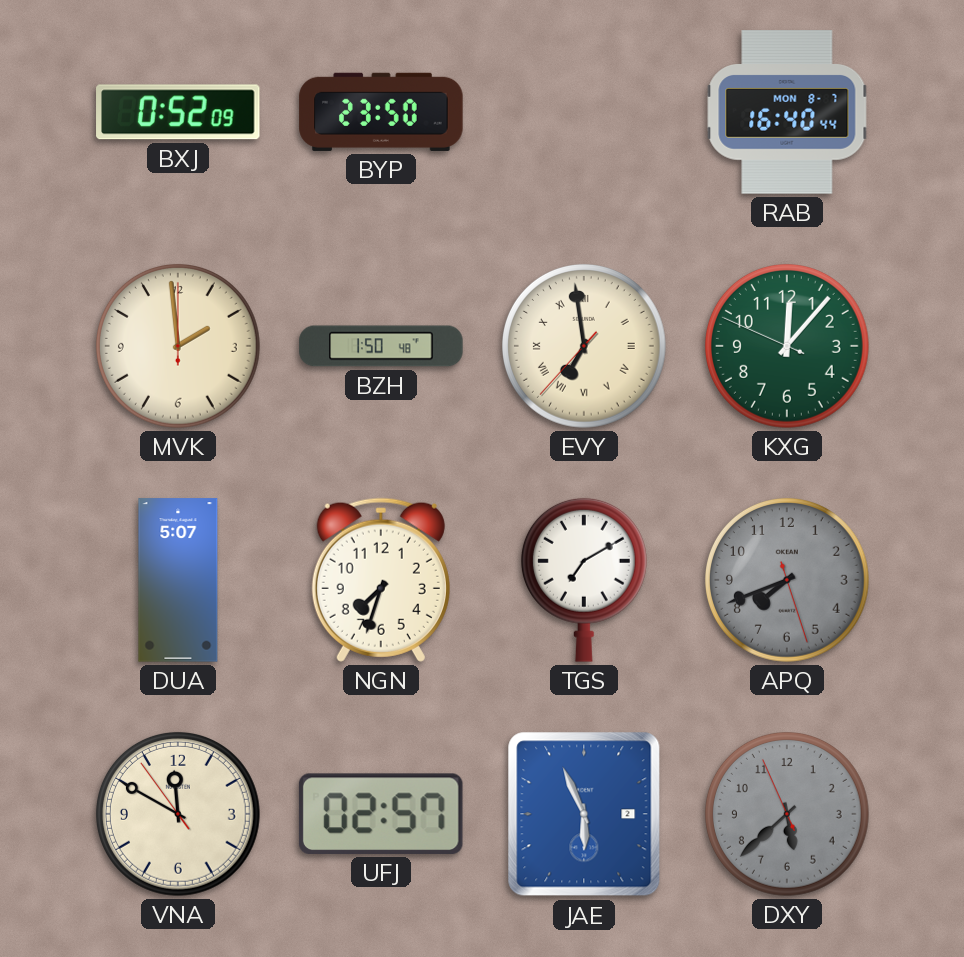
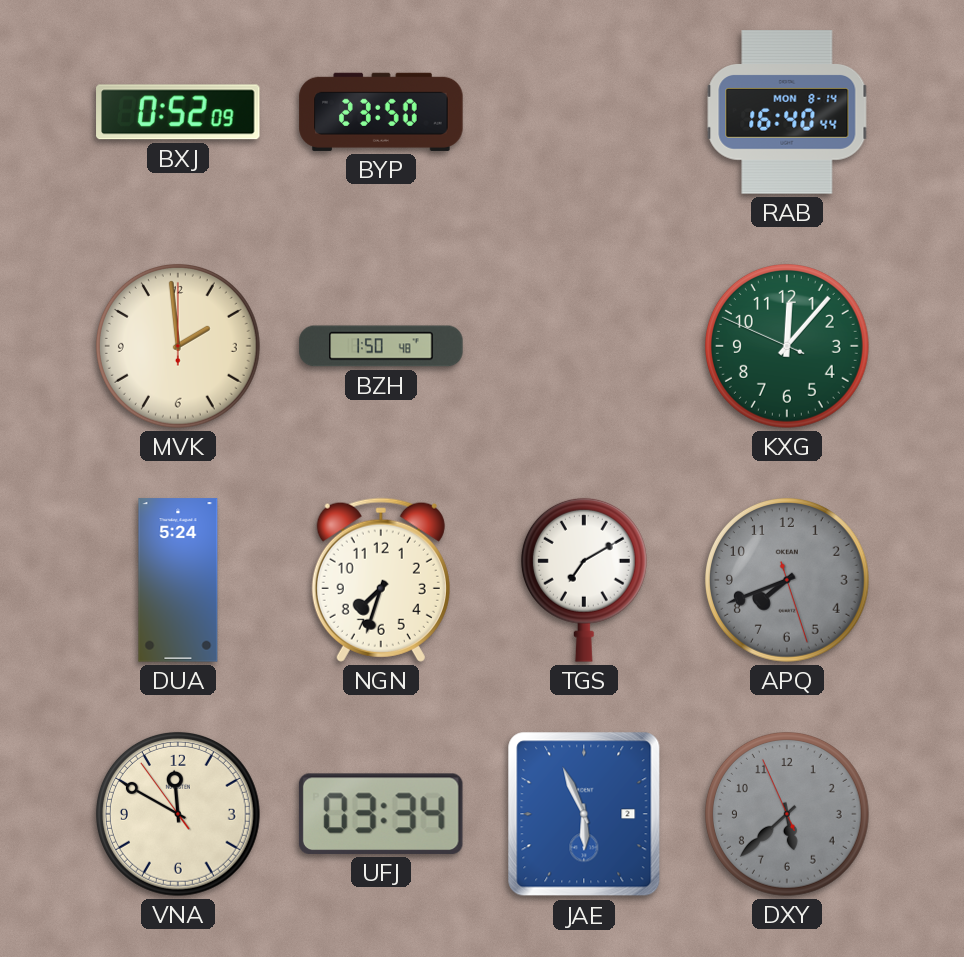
RAB date: MON 8-7 -> MON 8-14 (787, 112)
EVY: 6:58 -> none (584, 346)
DUA: 5:07 -> 5:24 (178, 580)
UFJ: 02:57 -> 03:34 (381, 814)
